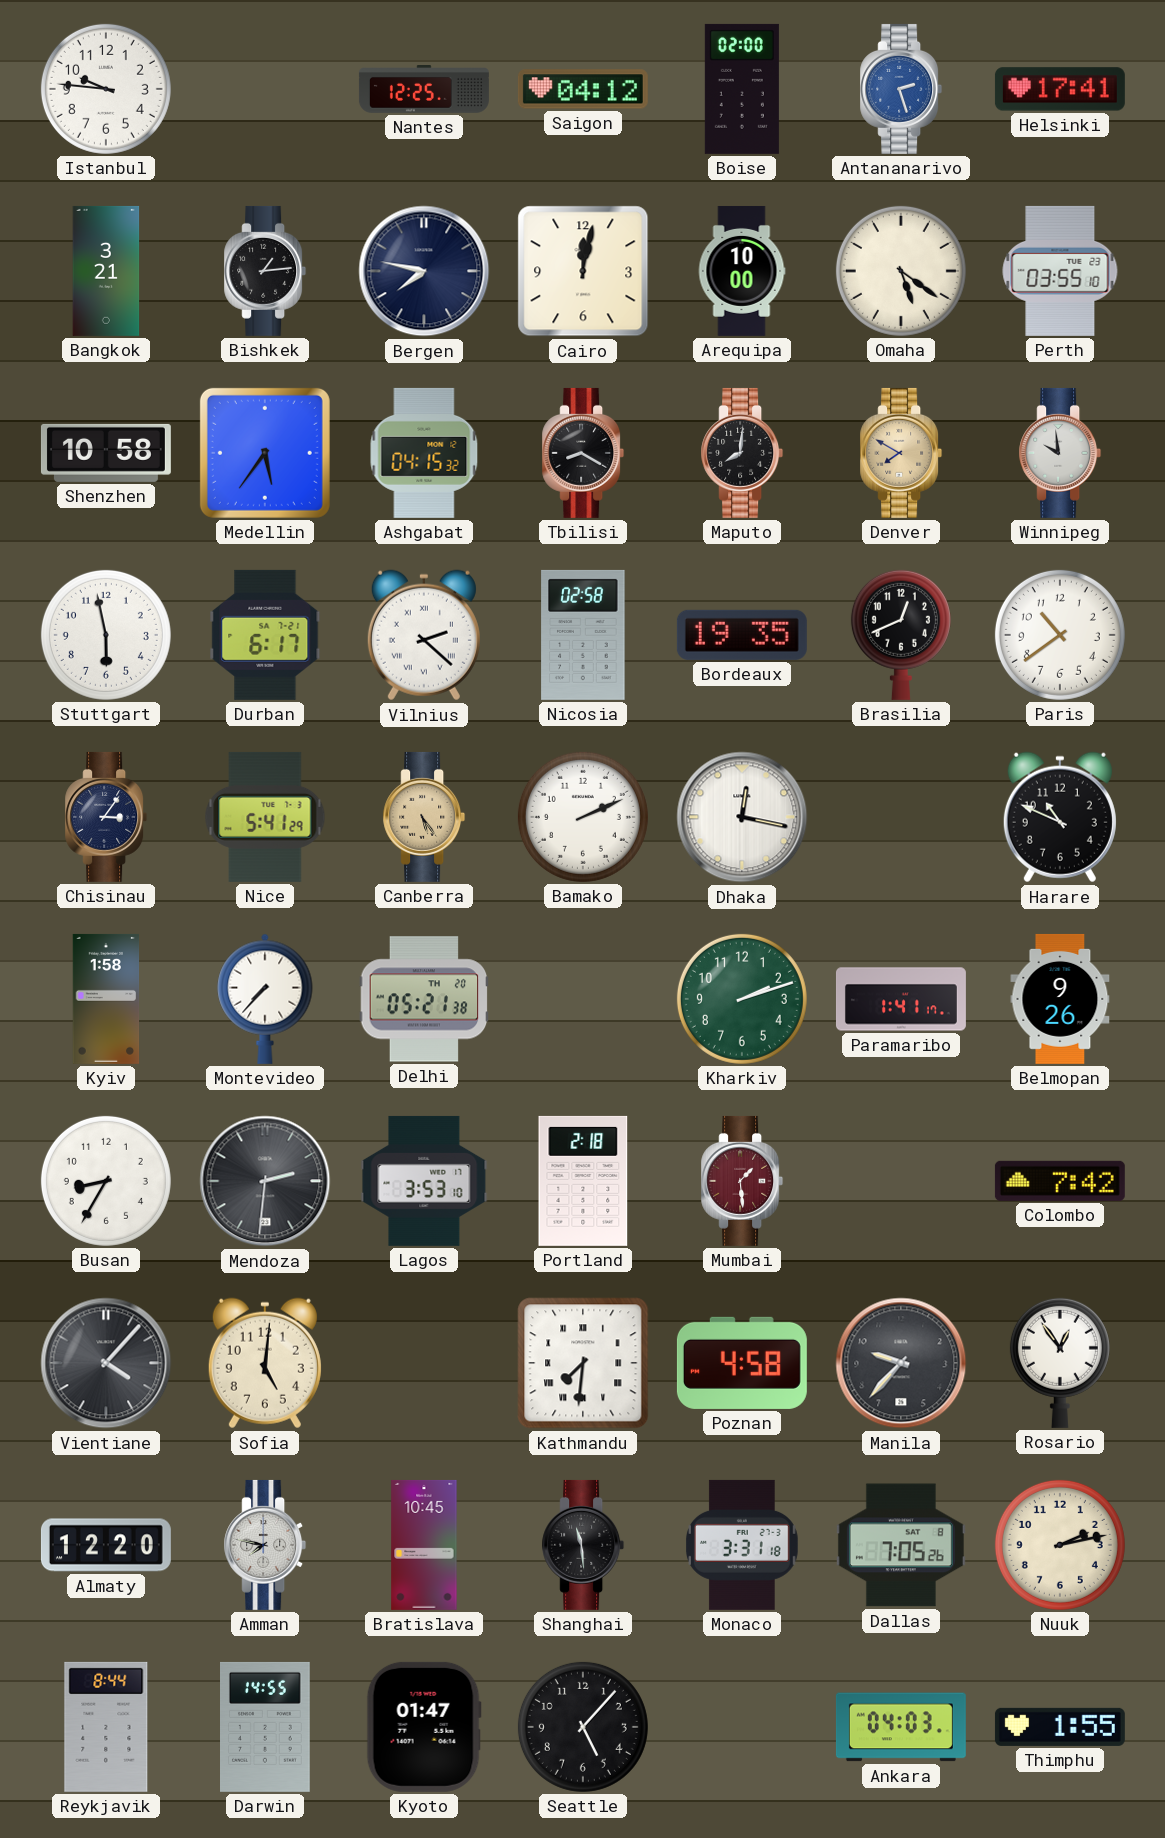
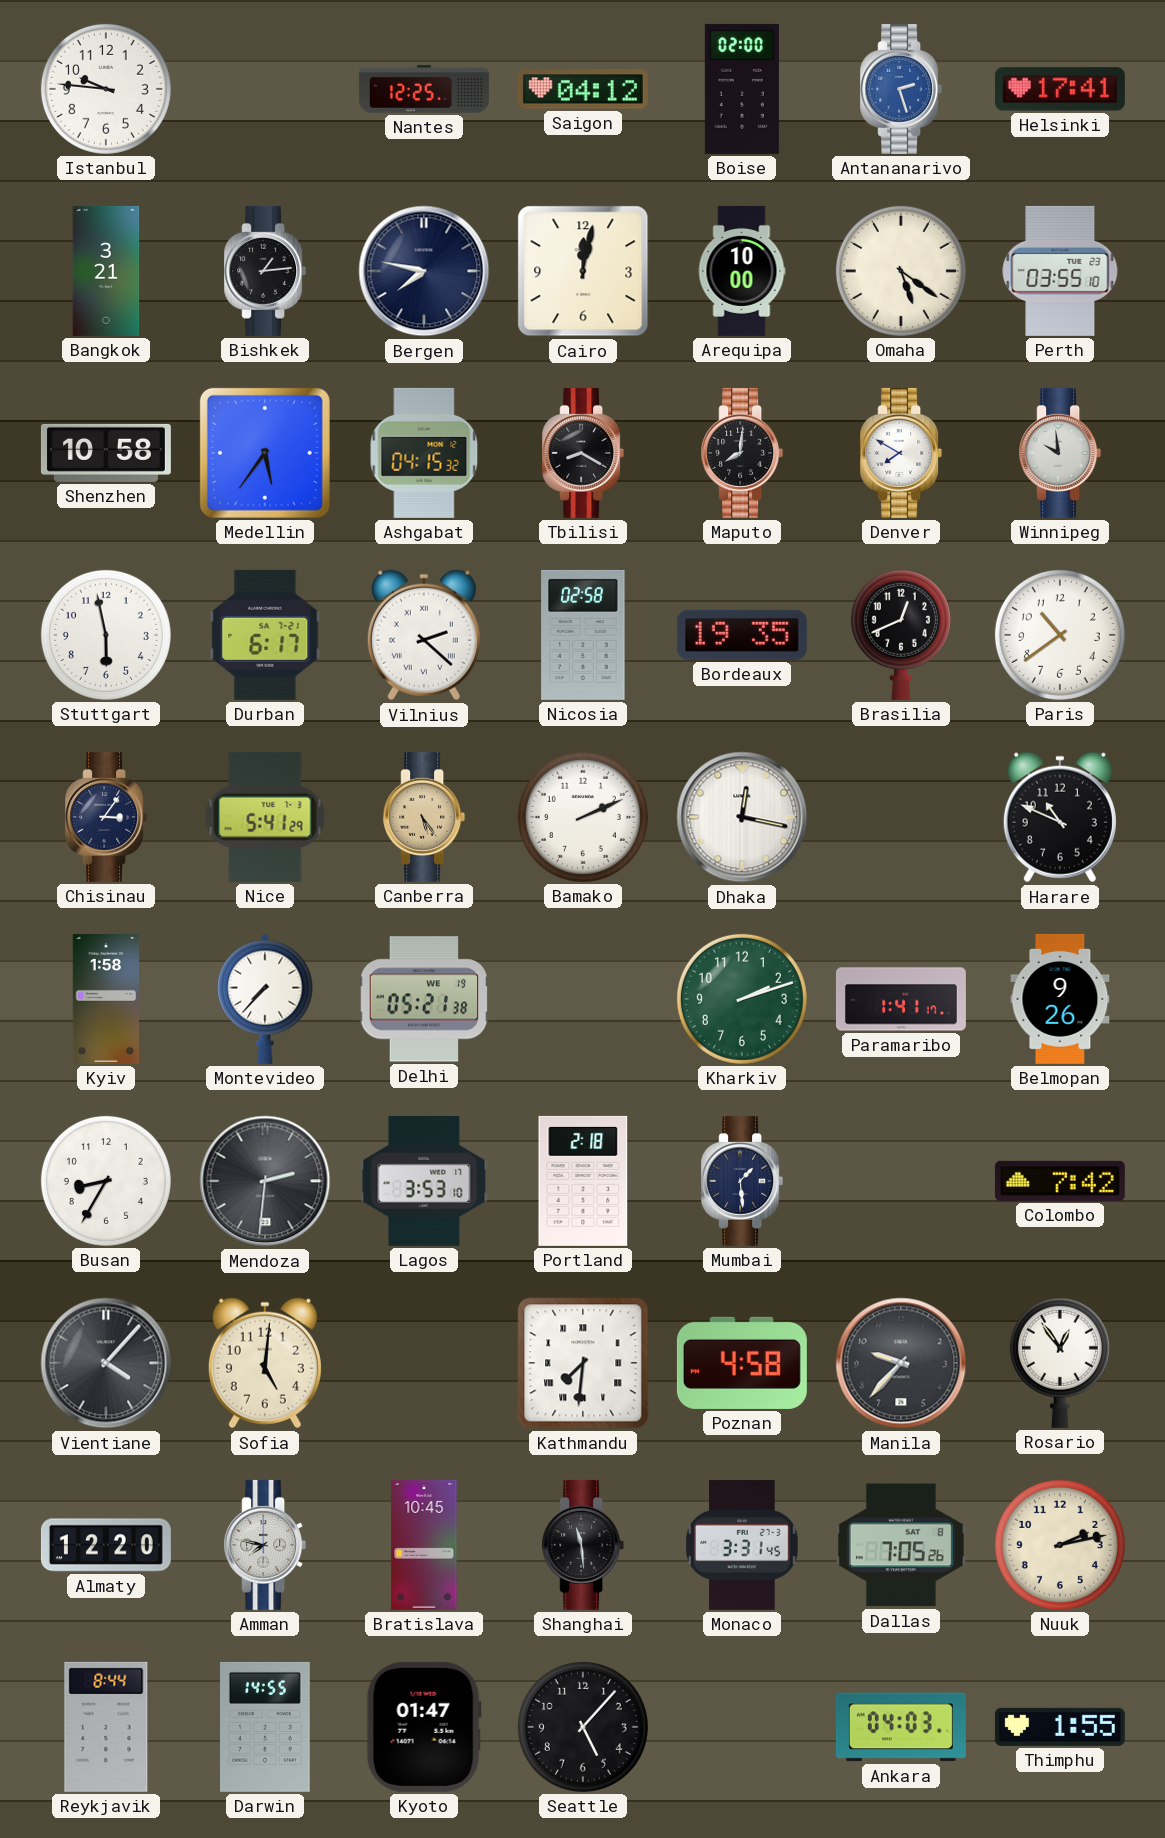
Denver dial: champagne -> white (901, 453)
Delhi date: TH 20 -> WE 19 (424, 999)
Mumbai dial: burgundy -> navy (742, 1181)
Monaco: 3:31:18 -> 3:31:45 (743, 1545)
